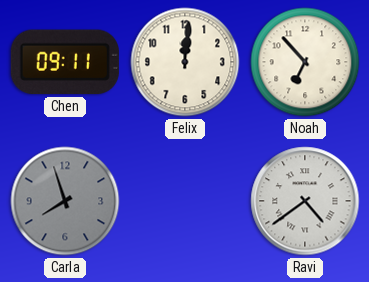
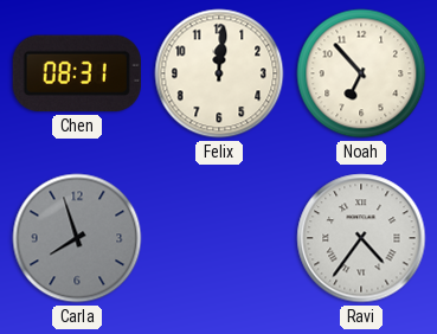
Chen: 09:11 -> 08:31 (77, 73)
Ravi: 4:39 -> 4:36 (361, 238)
